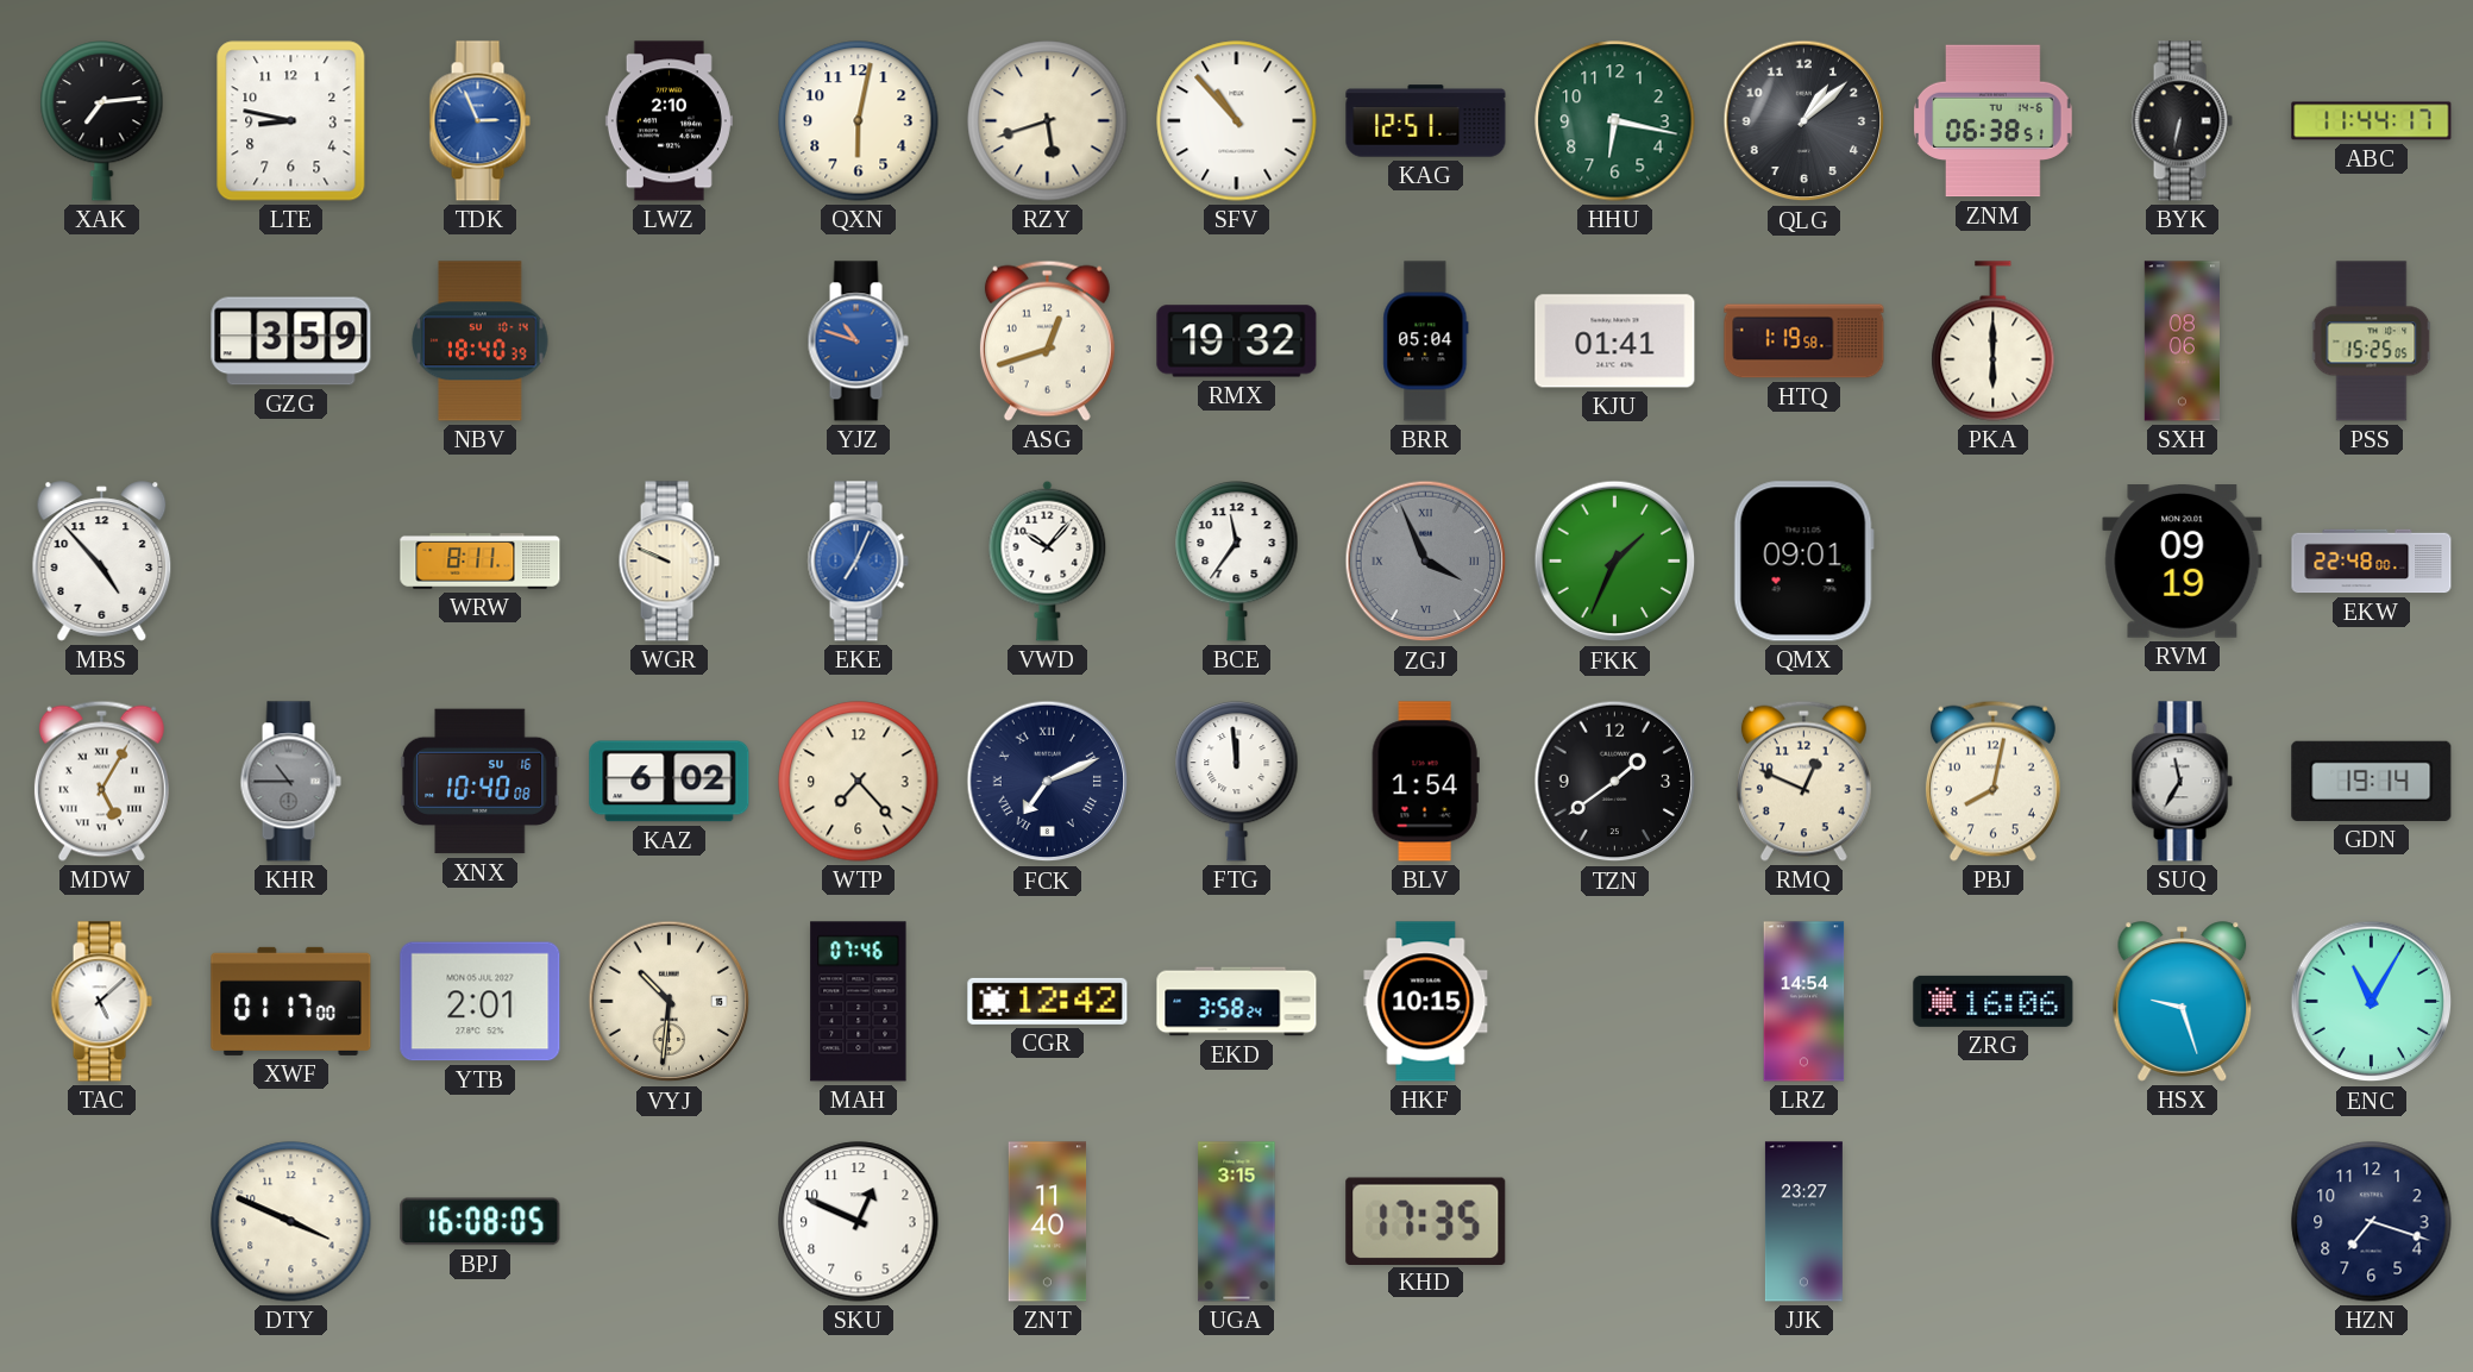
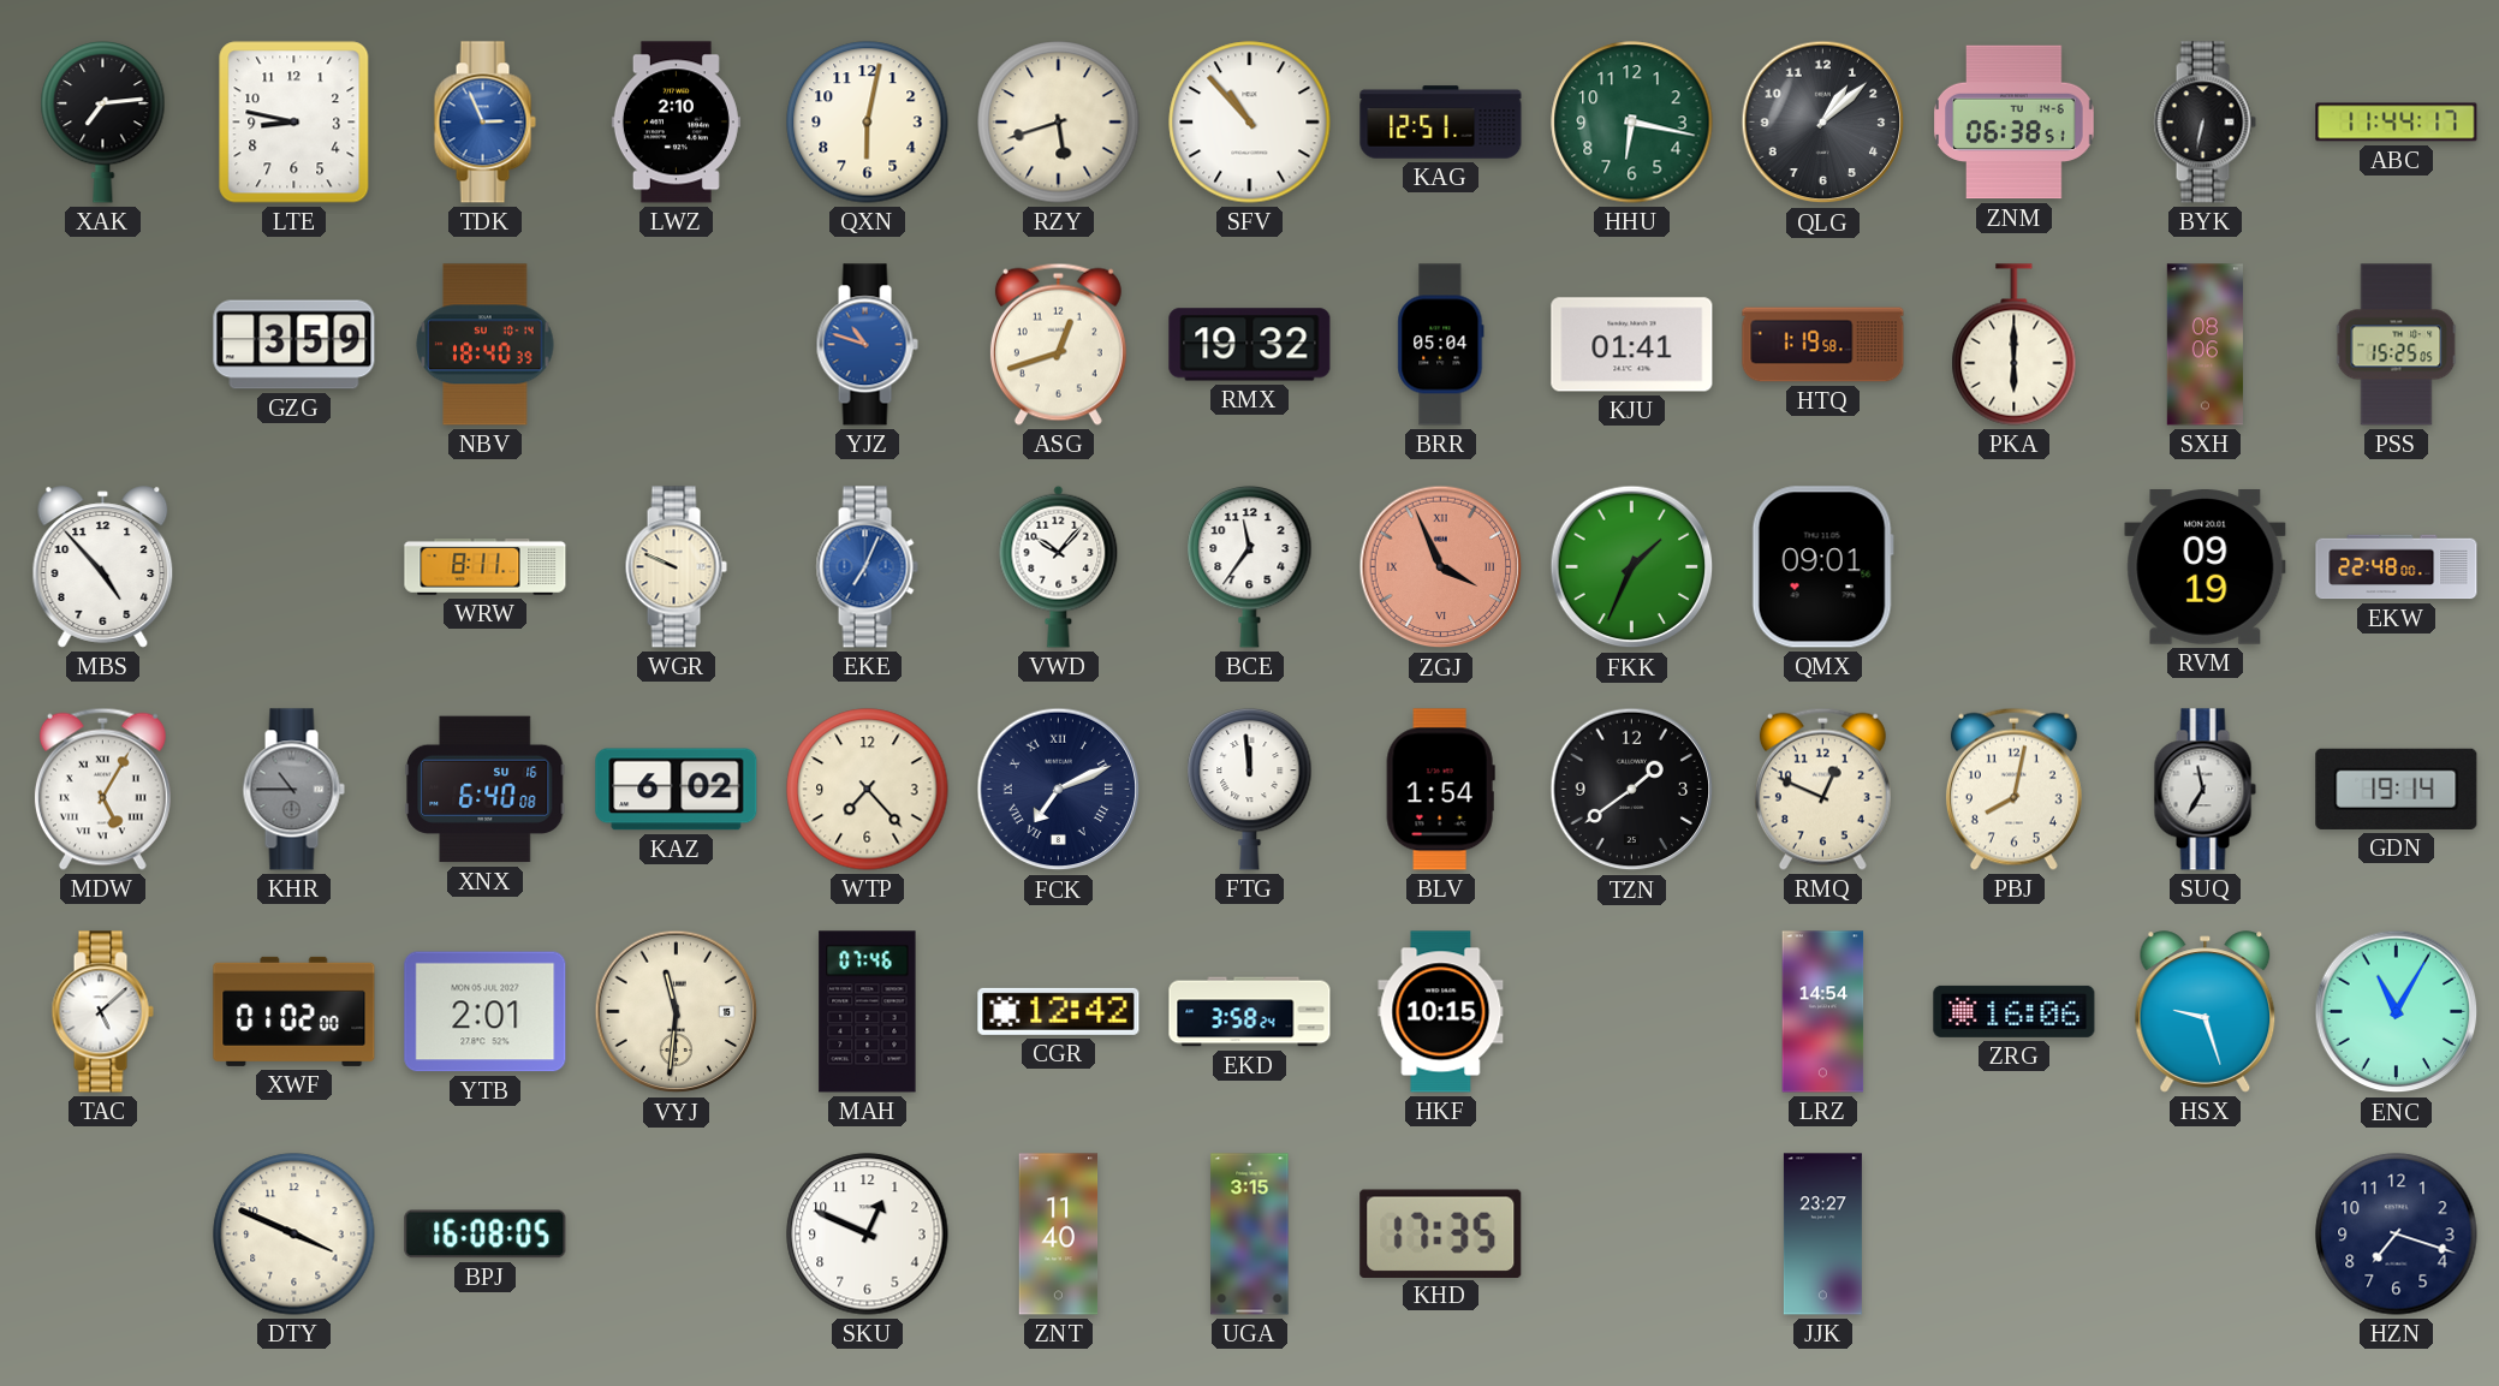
ZGJ dial: grey -> salmon (1441, 567)
XNX: 10:40 -> 6:40 (486, 790)
XWF: 01:17 -> 01:02 (294, 1011)
VYJ: 10:31 -> 11:31 (677, 1012)
